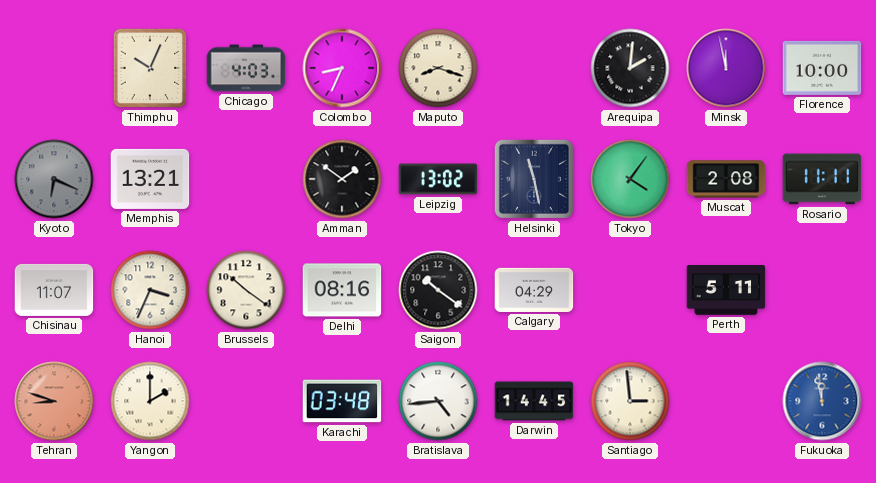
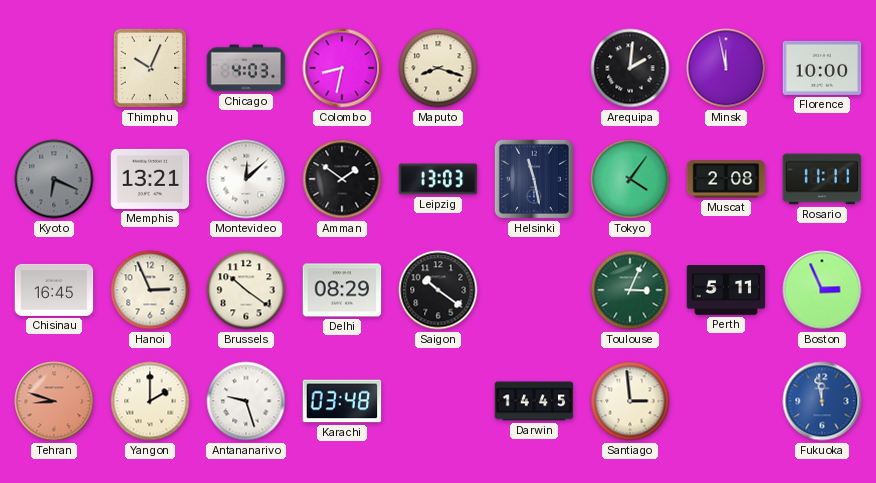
Colombo: 8:34 -> 8:32 (342, 68)
Montevideo: none -> 12:08 (246, 179)
Leipzig: 13:02 -> 13:03 (438, 179)
Chisinau: 11:07 -> 16:45 (54, 290)
Hanoi: 3:34 -> 2:56 (150, 290)
Delhi: 08:16 -> 08:29 (342, 290)
Calgary: 04:29 -> none (534, 290)
Toulouse: none -> 3:04 (630, 290)
Boston: none -> 2:56 (822, 290)
Antananarivo: none -> 9:27 (246, 401)
Bratislava: 4:44 -> none (438, 401)
